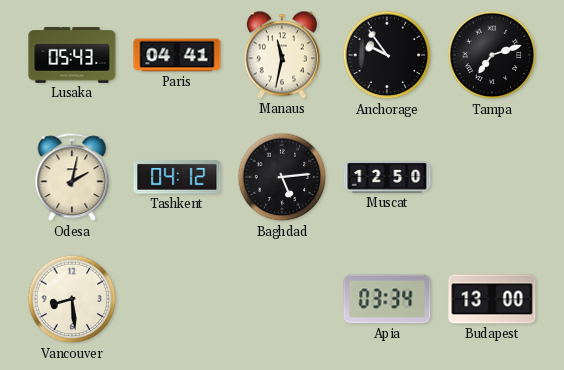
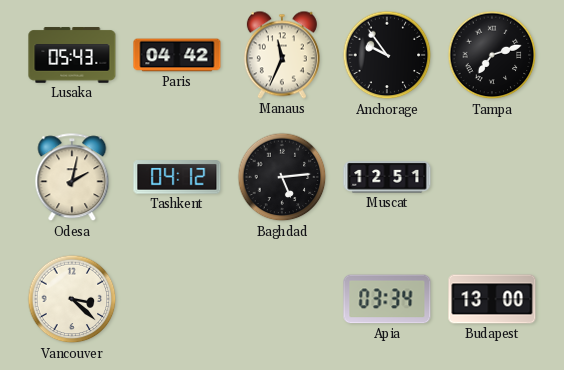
Paris: 04:41 -> 04:42 (177, 55)
Manaus: 11:32 -> 11:34 (282, 55)
Muscat: 12:50 -> 12:51 (387, 177)
Vancouver: 8:29 -> 3:22 (72, 299)
